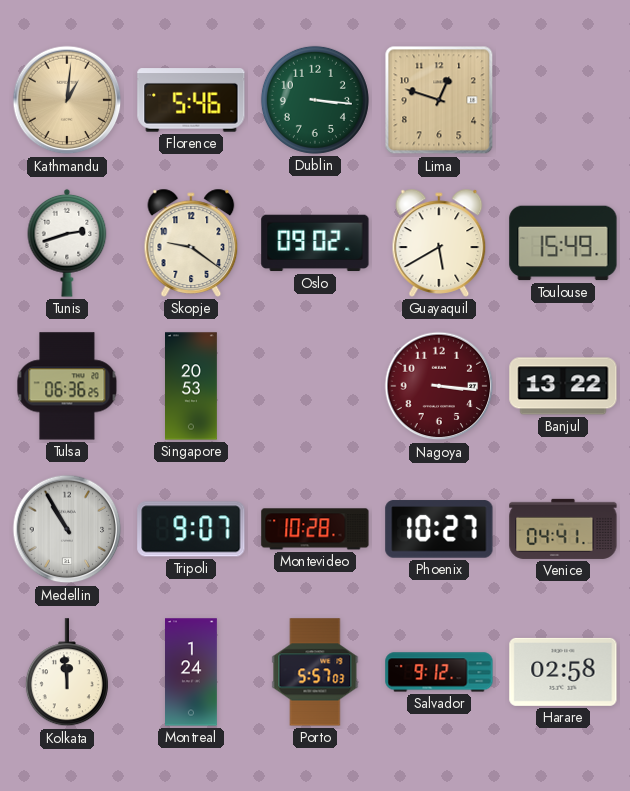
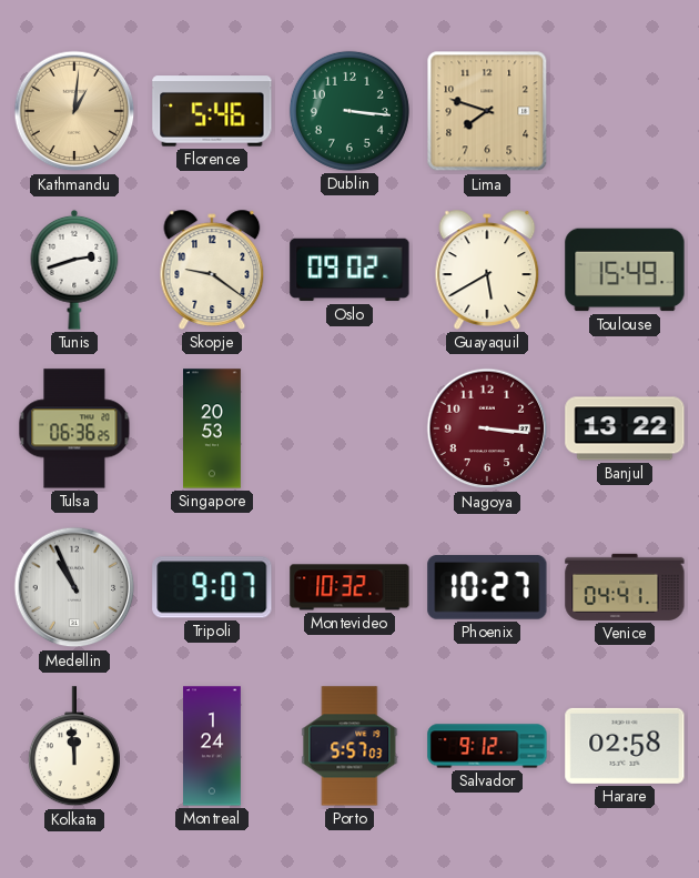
Lima: 12:48 -> 7:48 (487, 111)
Medellin: 10:55 -> 10:56 (74, 587)
Montevideo: 10:28 -> 10:32 (349, 587)
